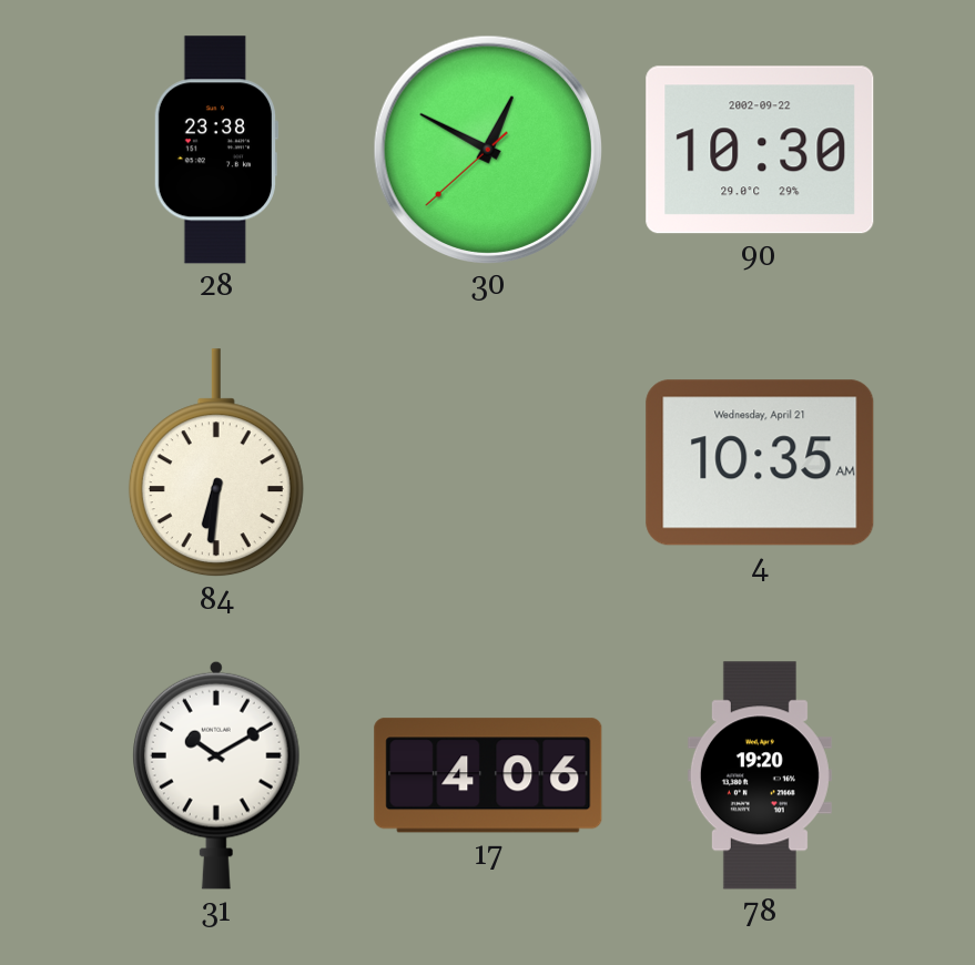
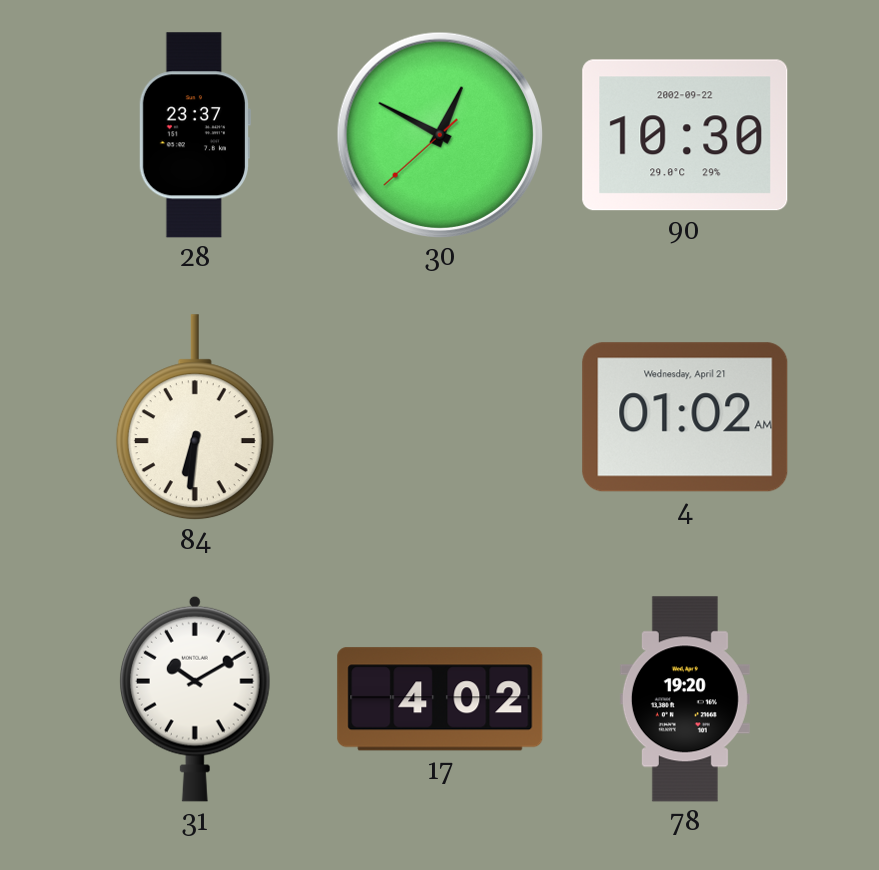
28: 23:38 -> 23:37 (194, 135)
4: 10:35 -> 01:02 (685, 417)
17: 4:06 -> 4:02 (440, 699)
